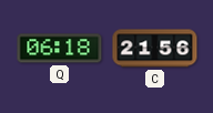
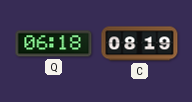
C: 21:56 -> 08:19 (140, 44)
